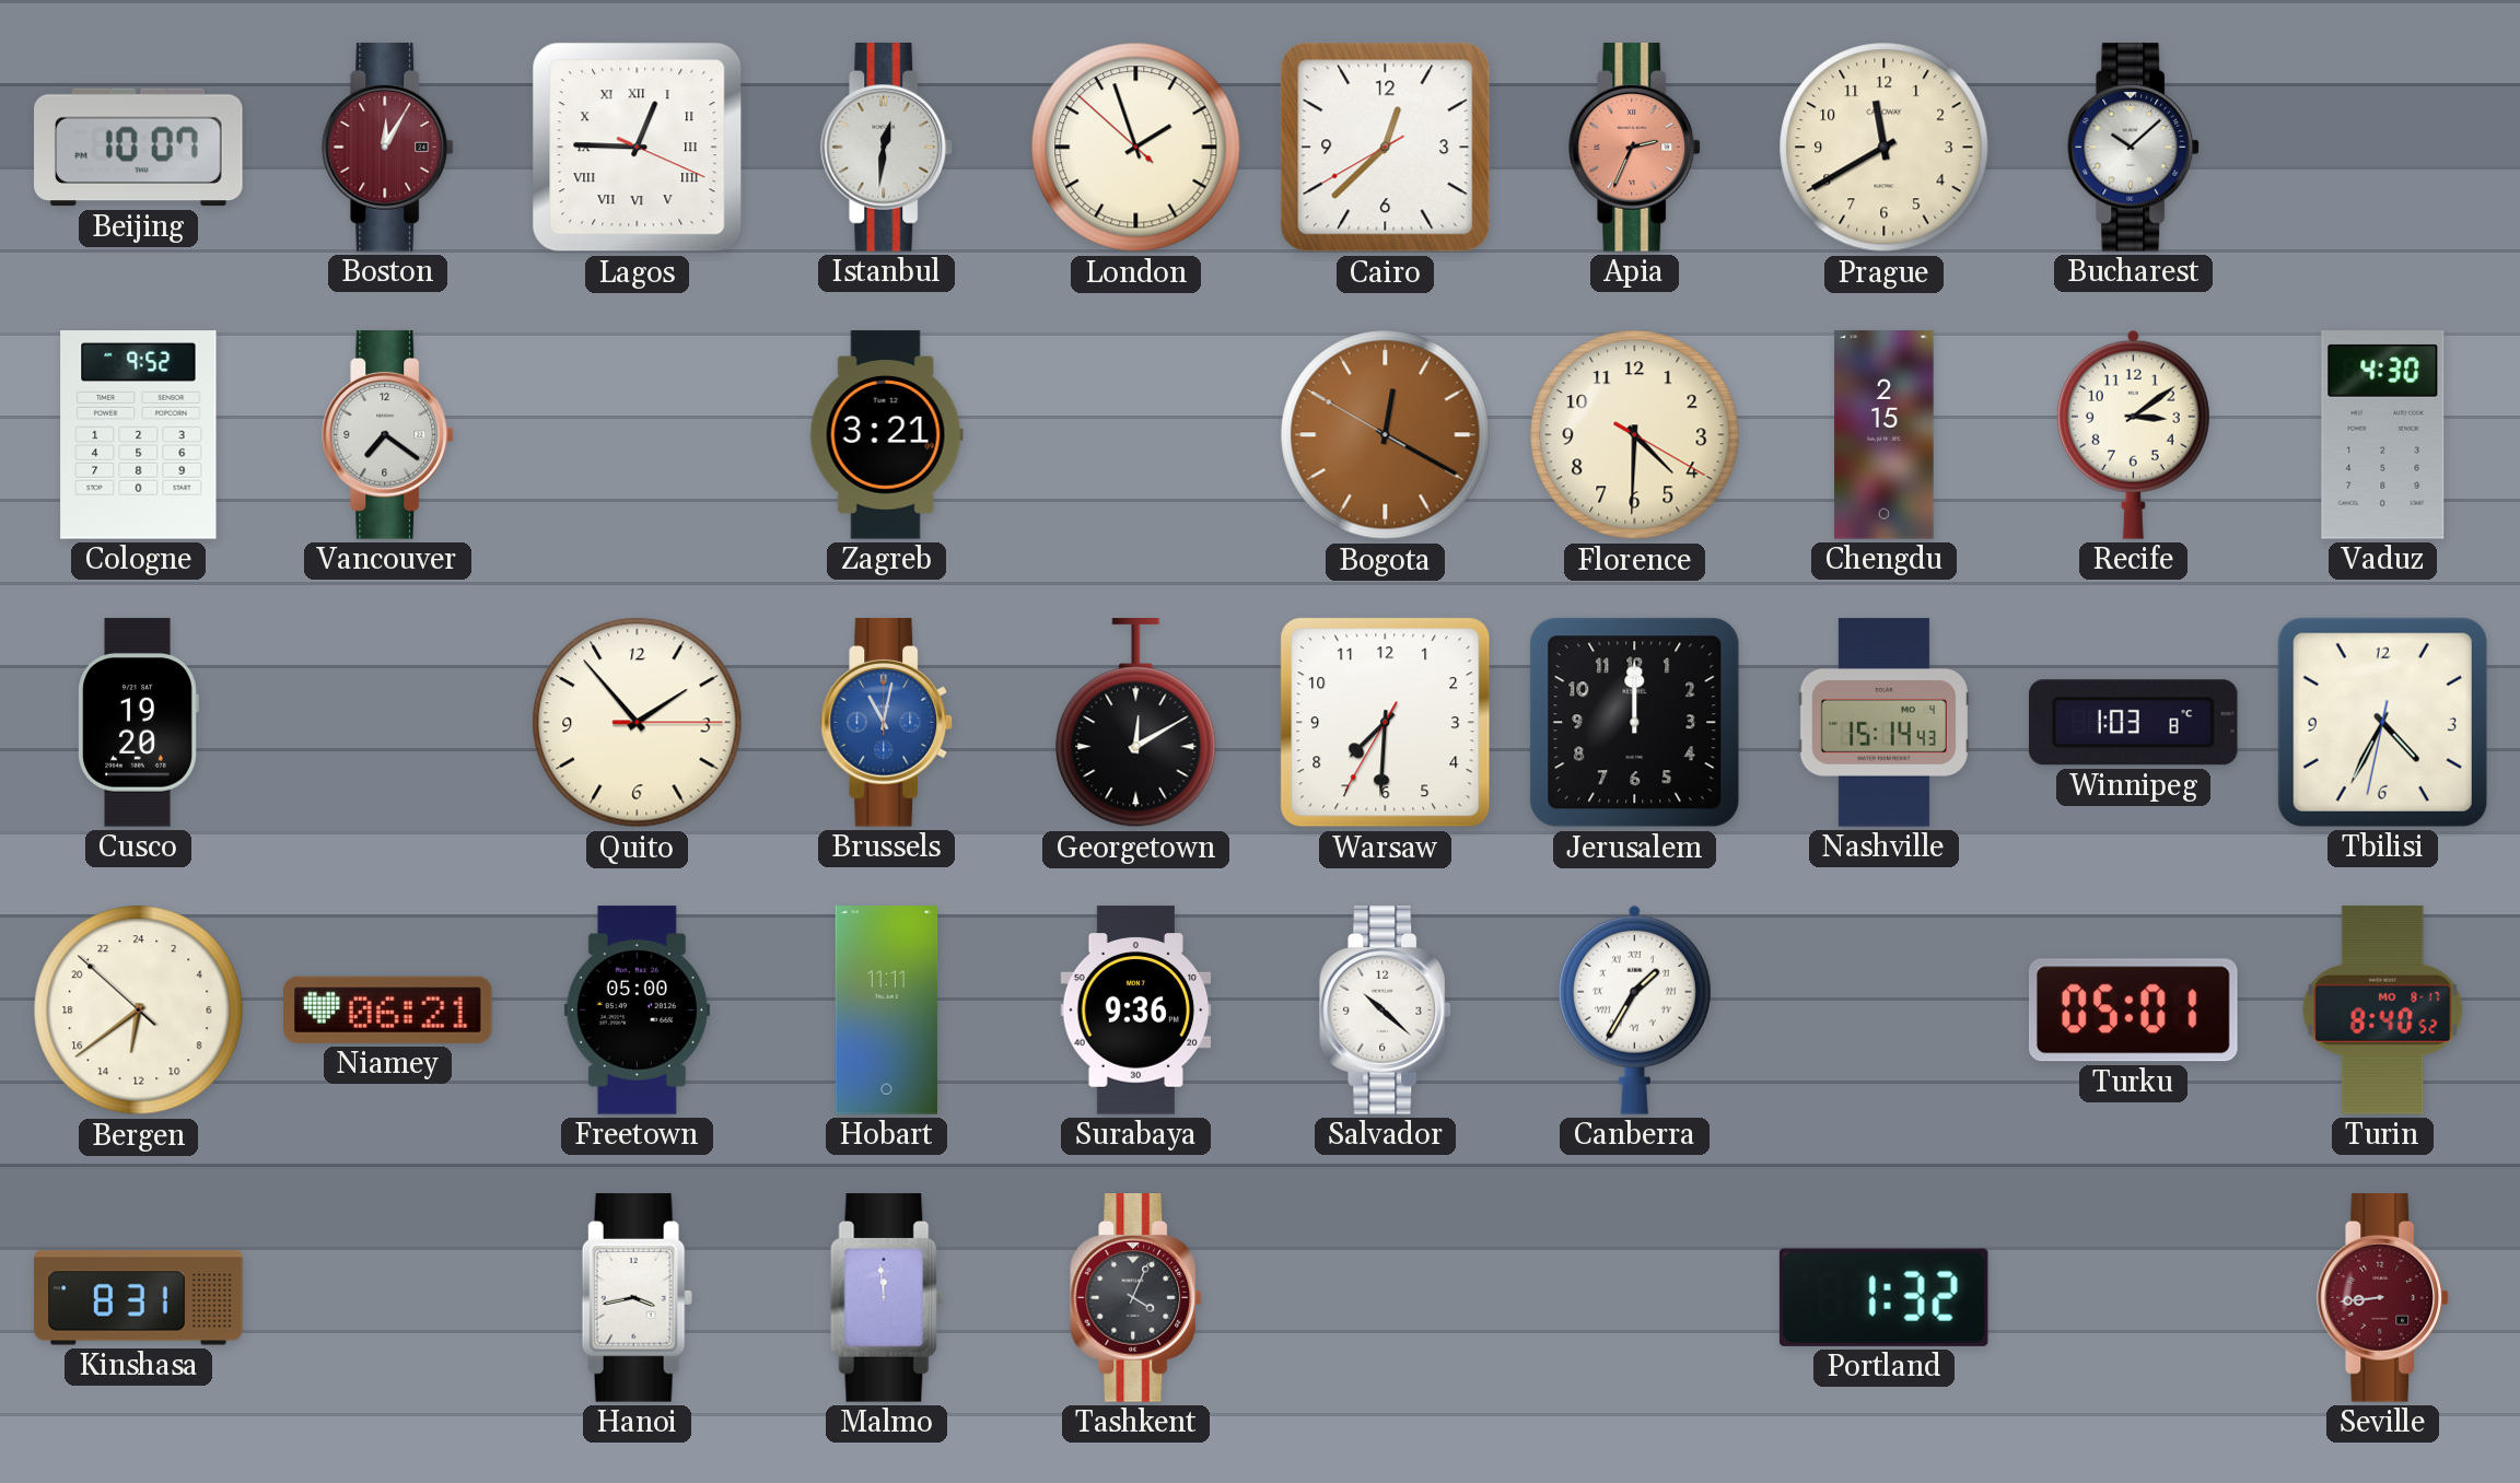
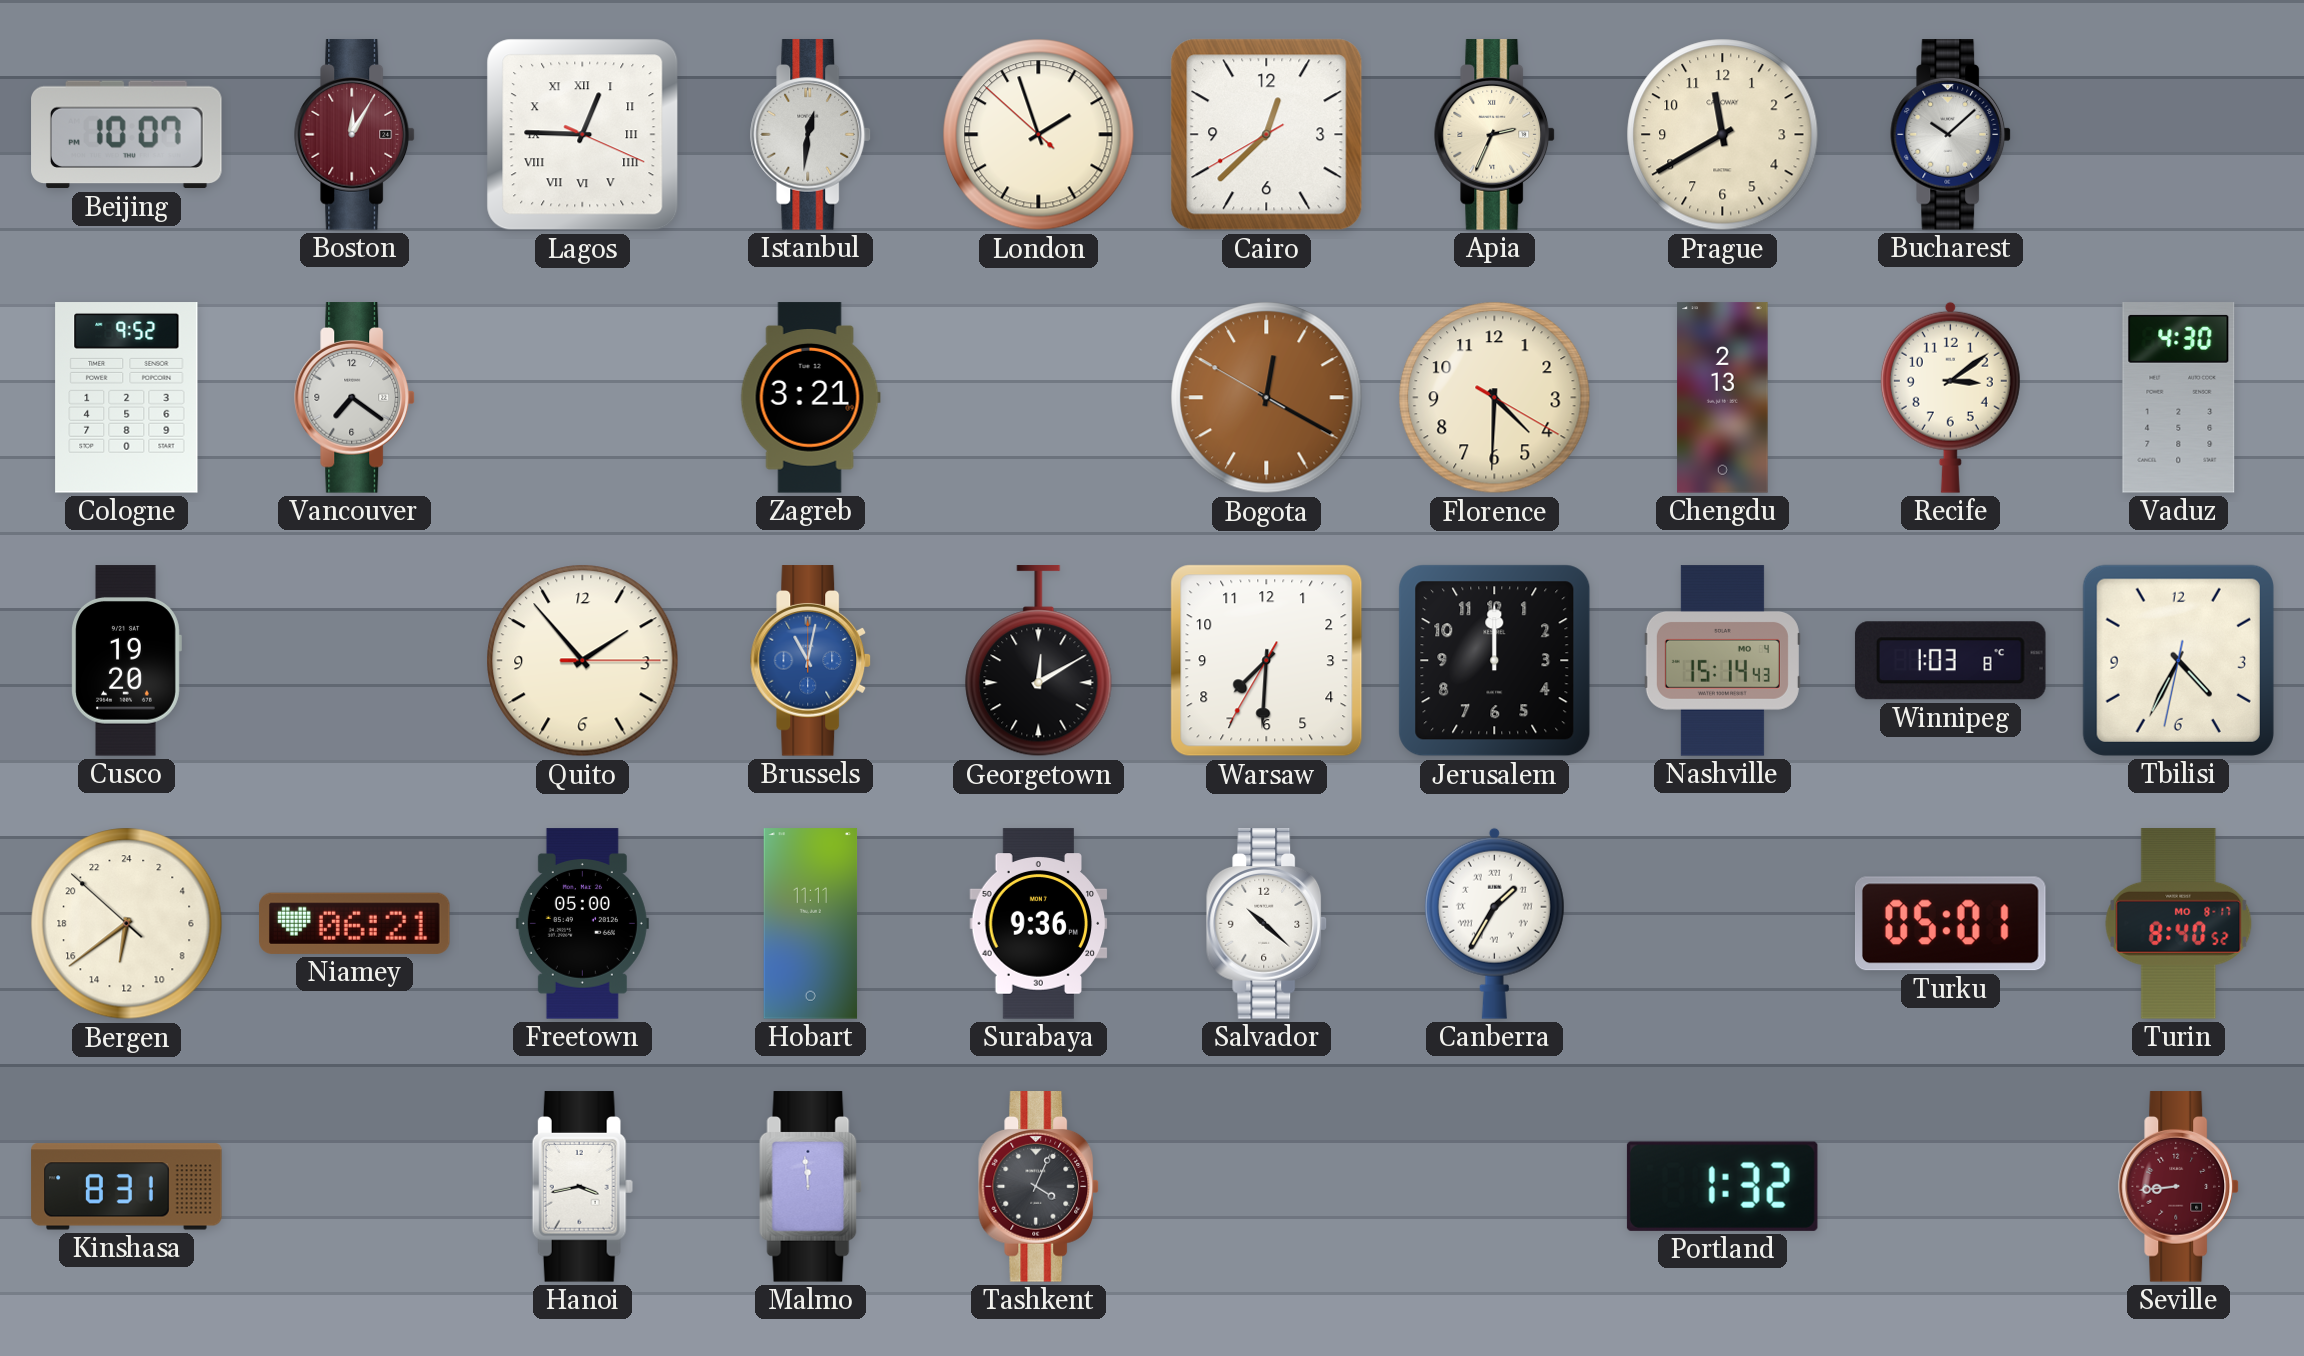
Apia dial: salmon -> cream (1495, 135)
Chengdu: 2:15 -> 2:13 (1723, 398)
